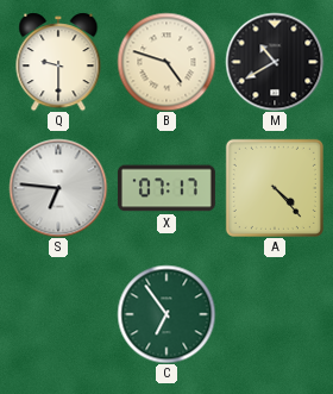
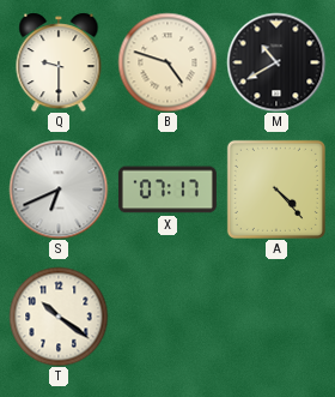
S: 6:46 -> 6:41 (59, 190)
T: none -> 10:21 (59, 317)
C: 6:54 -> none (166, 314)
